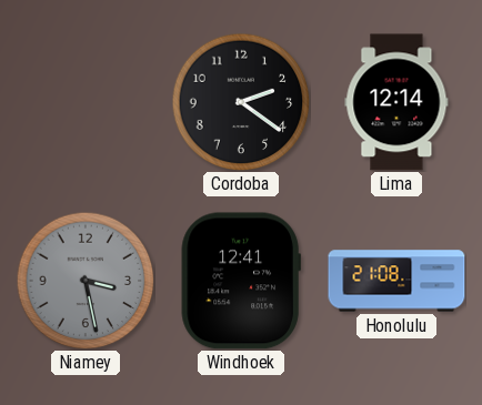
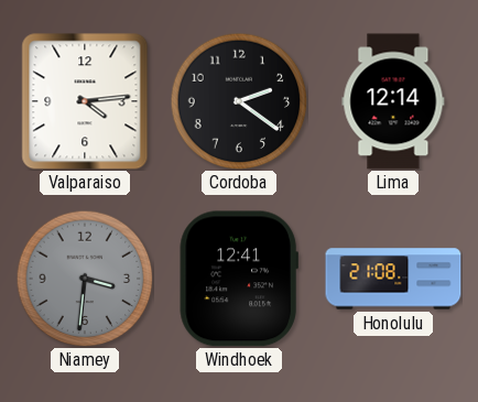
Valparaiso: none -> 4:14 (85, 101)
Niamey: 3:28 -> 3:31 (85, 279)
